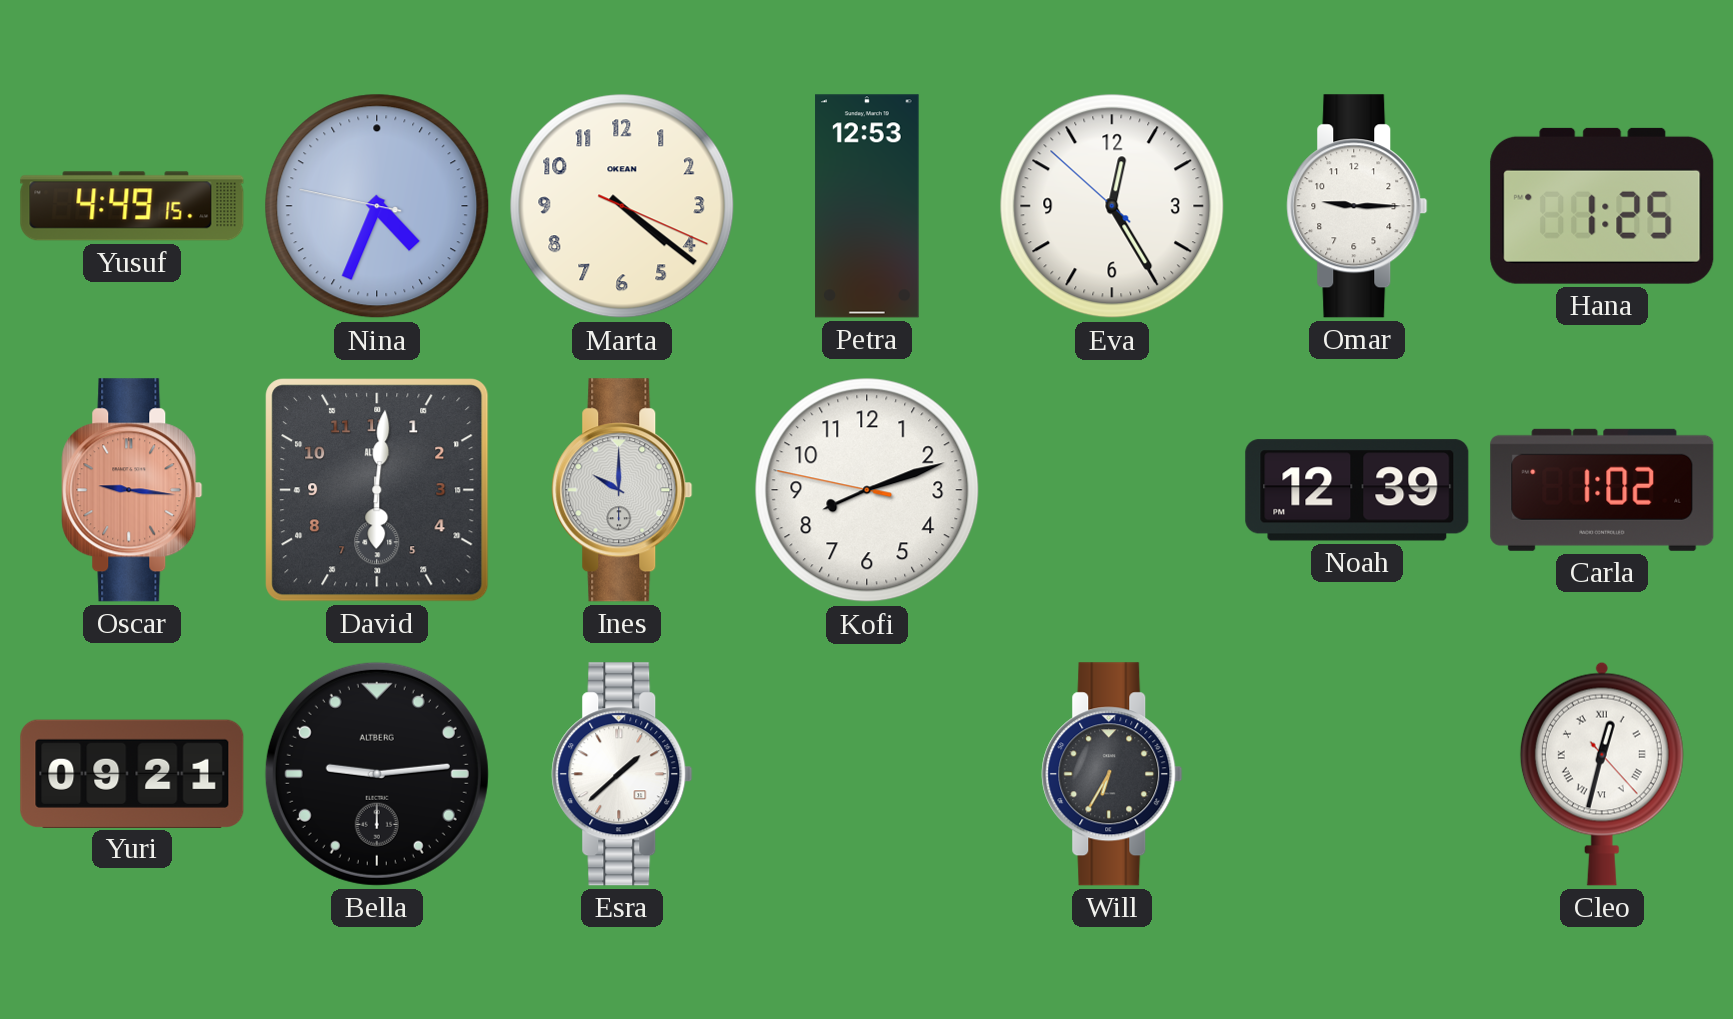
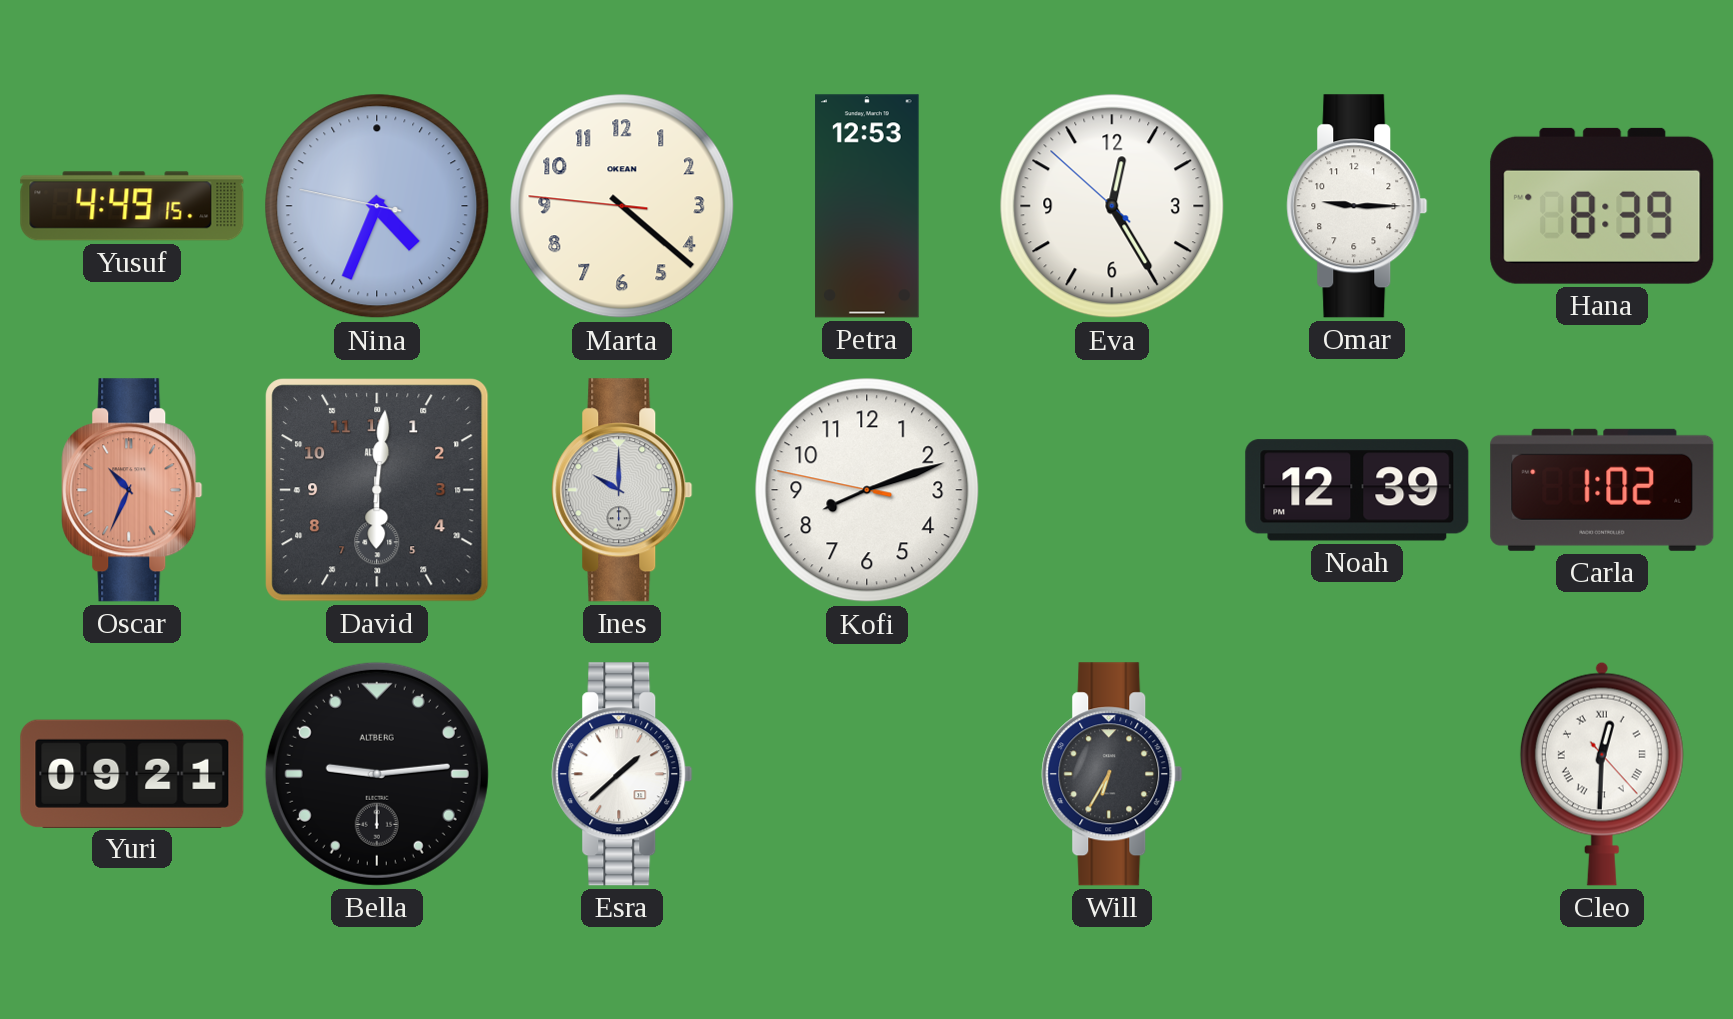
Marta: 4:21:19 -> 4:21:46 (622, 206)
Hana: 1:25 -> 8:39 (1602, 206)
Oscar: 9:16 -> 10:34 (132, 490)
Cleo: 12:32 -> 12:30 (1602, 774)
